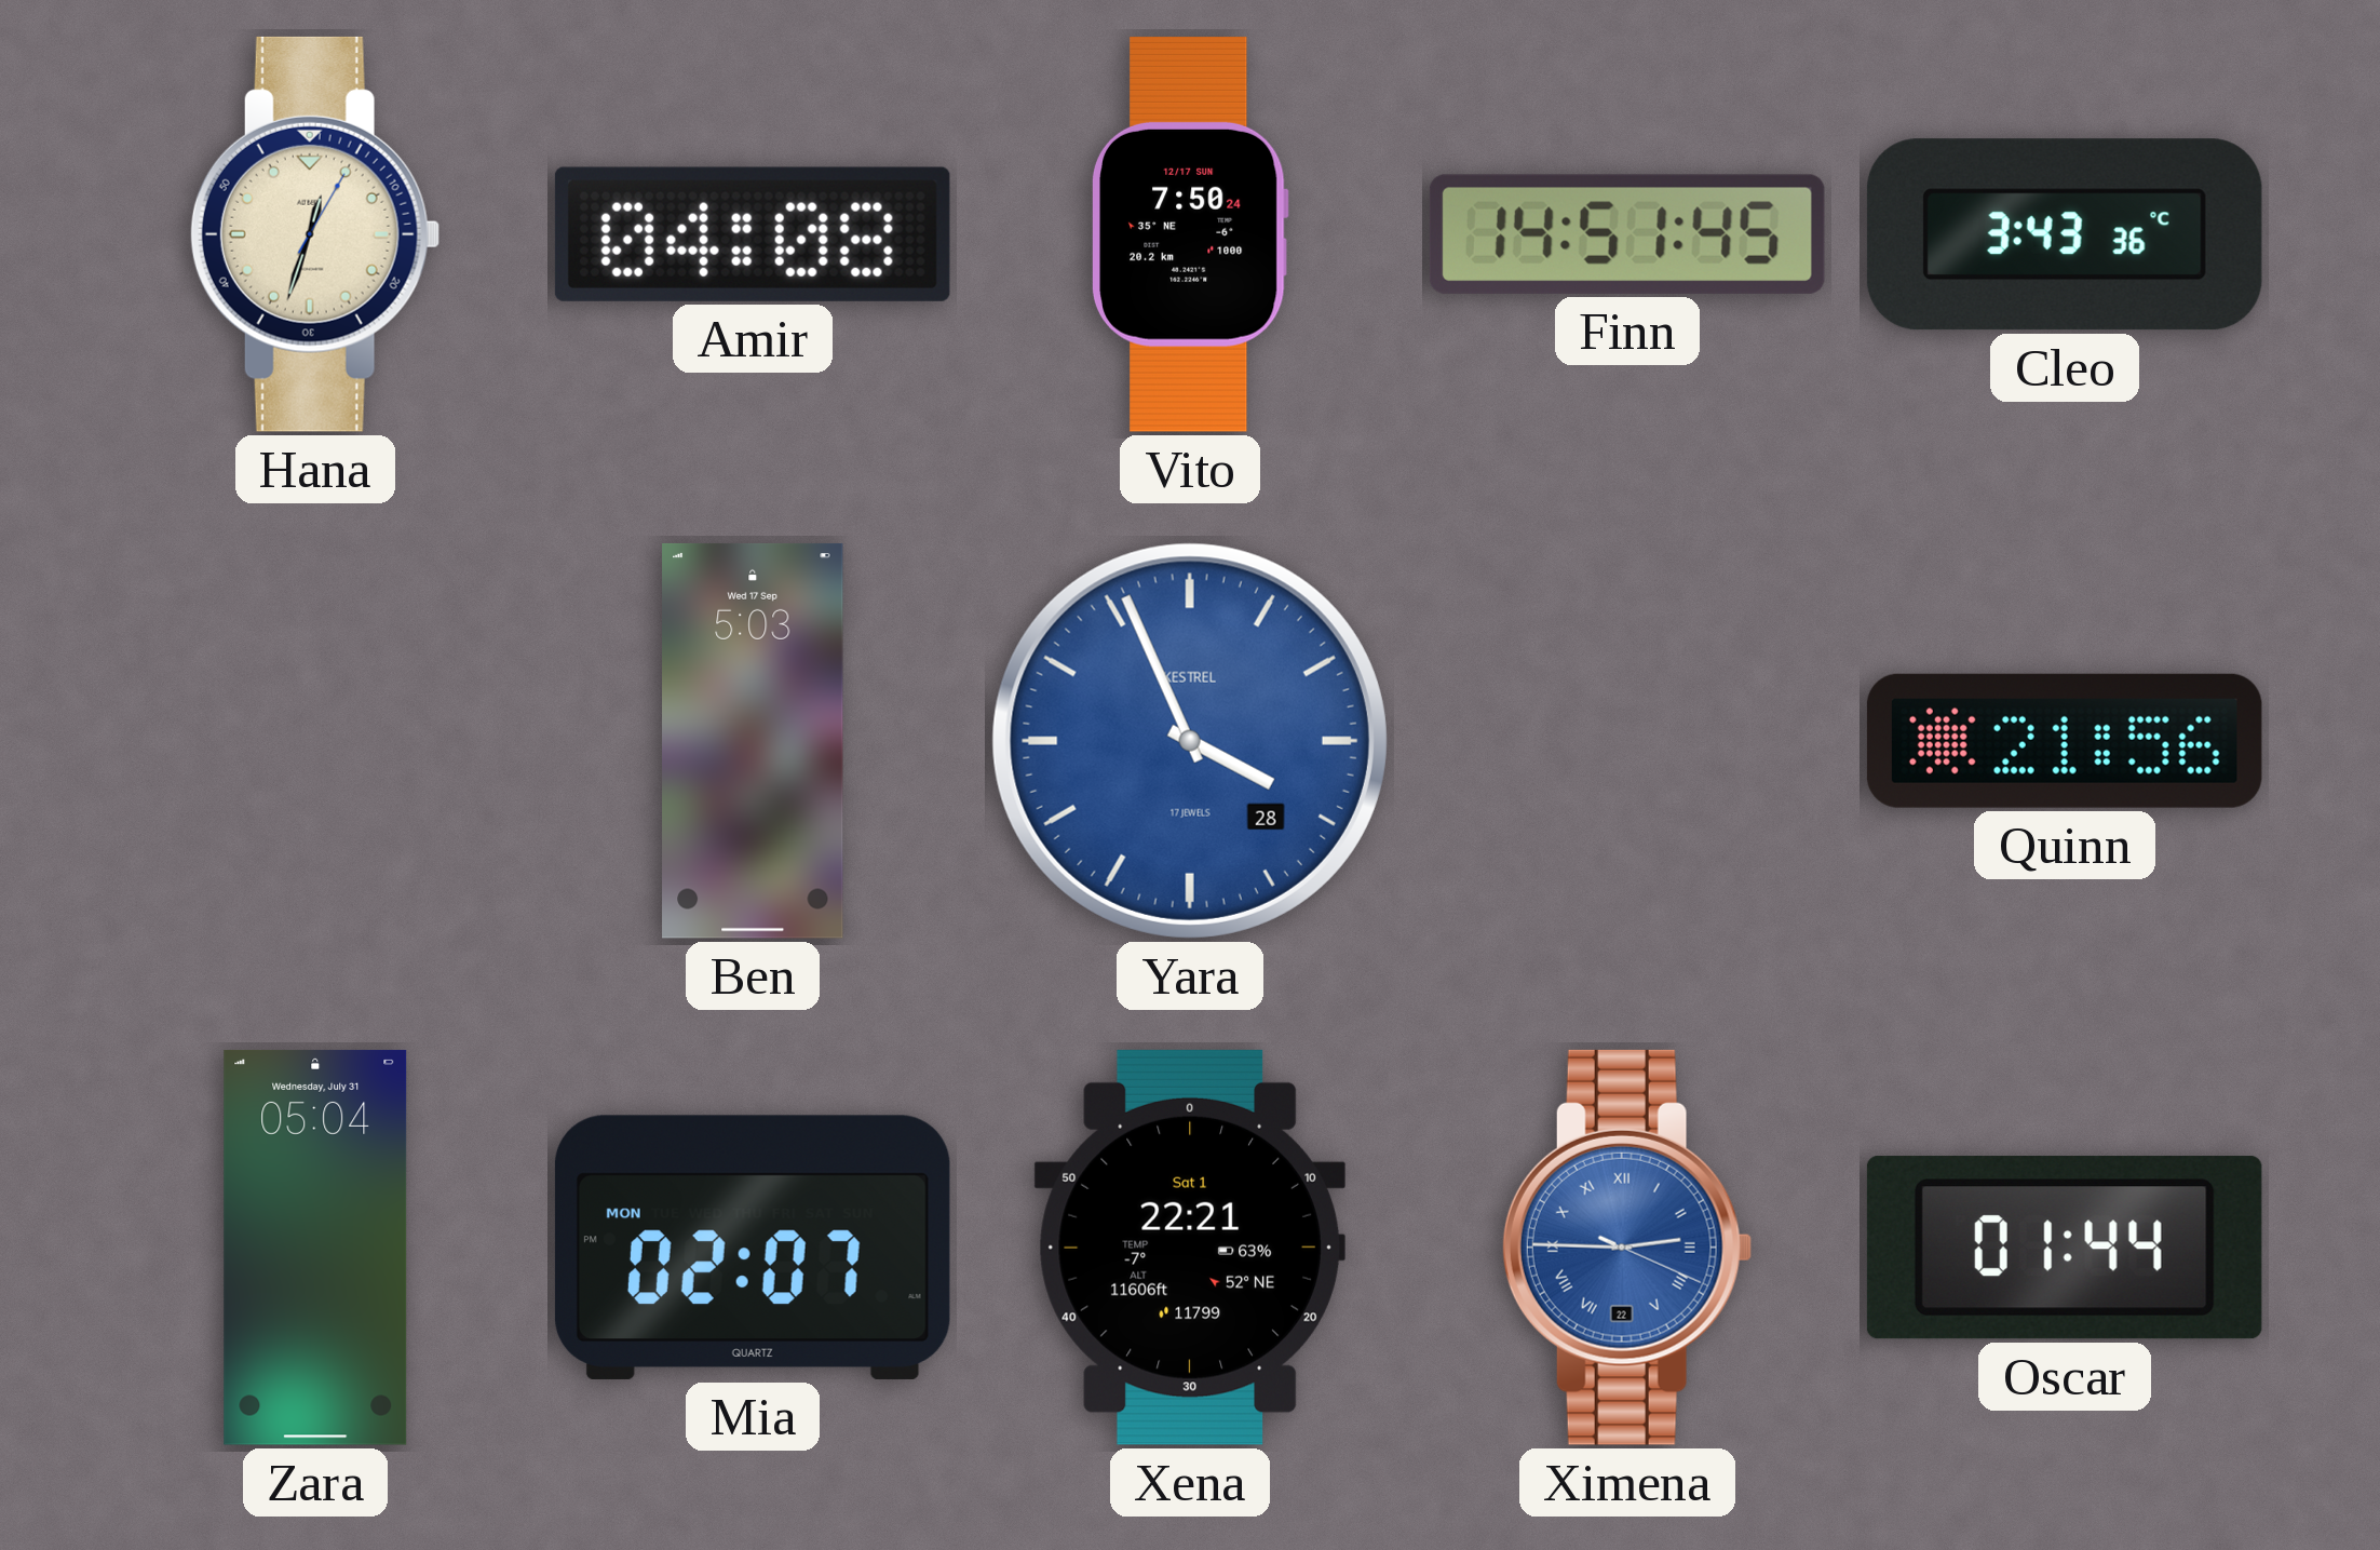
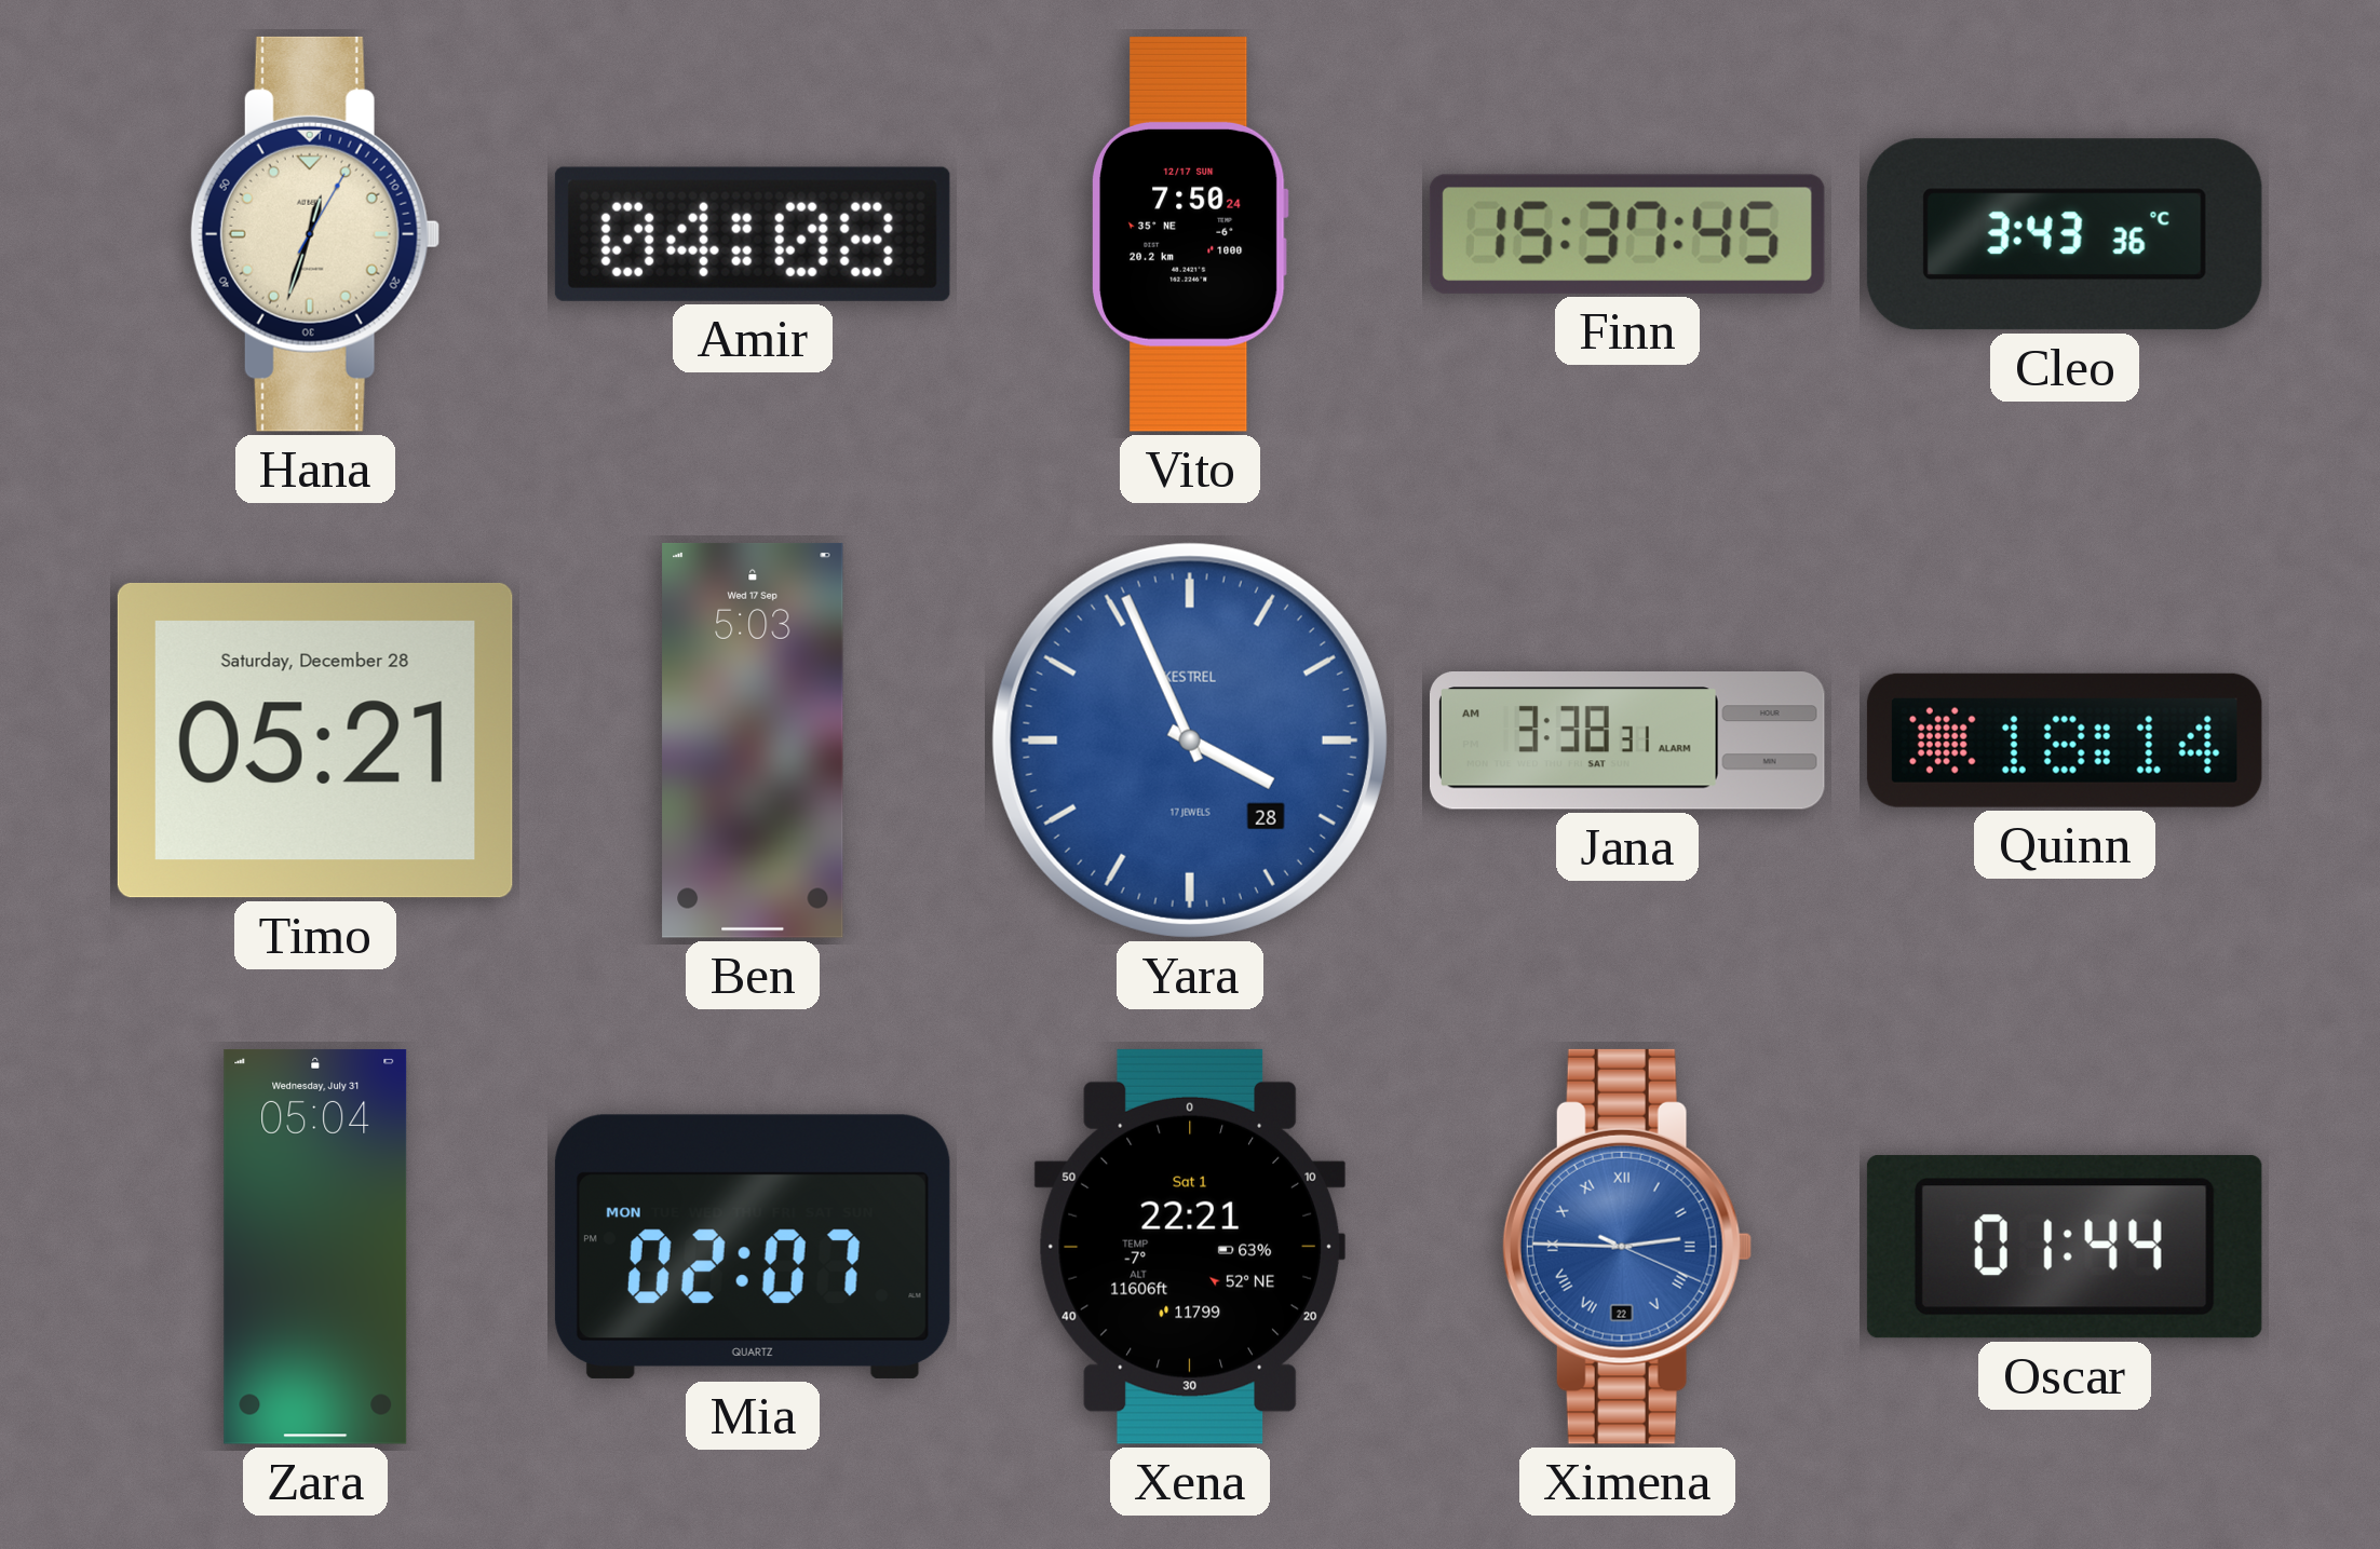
Finn: 14:51 -> 15:37 (1627, 234)
Timo: none -> 05:21 (315, 740)
Jana: none -> 3:38 (1627, 742)
Quinn: 21:56 -> 18:14 (2065, 740)
